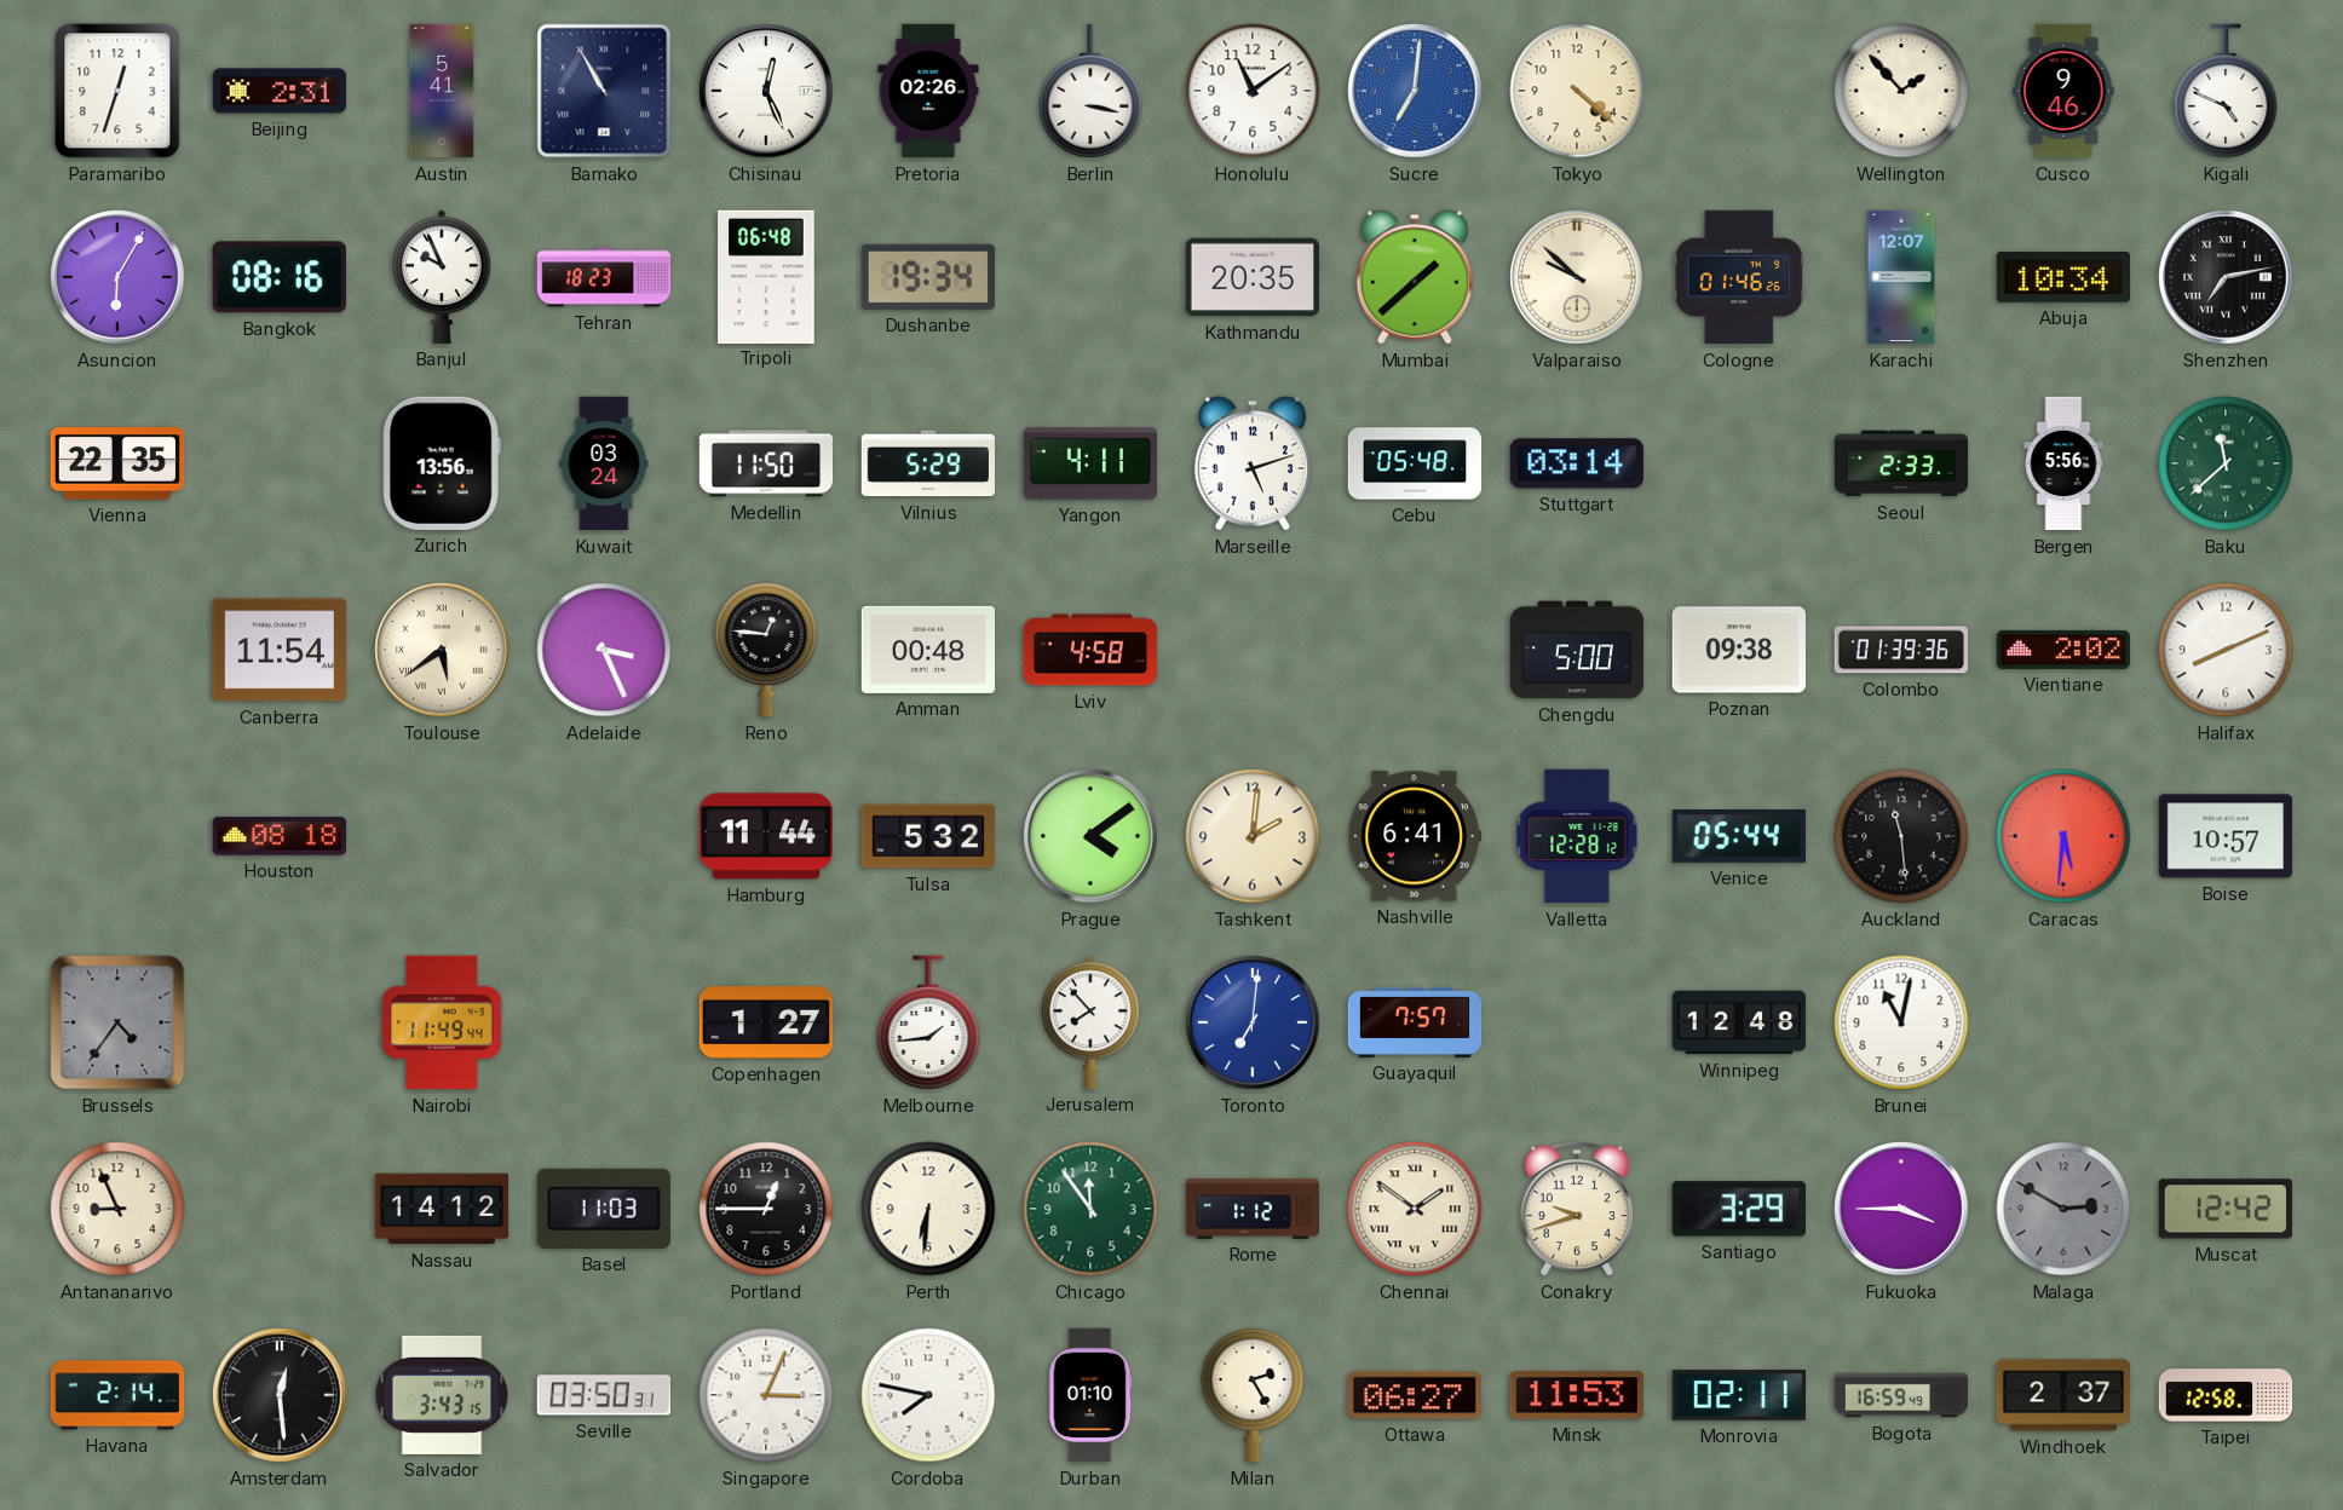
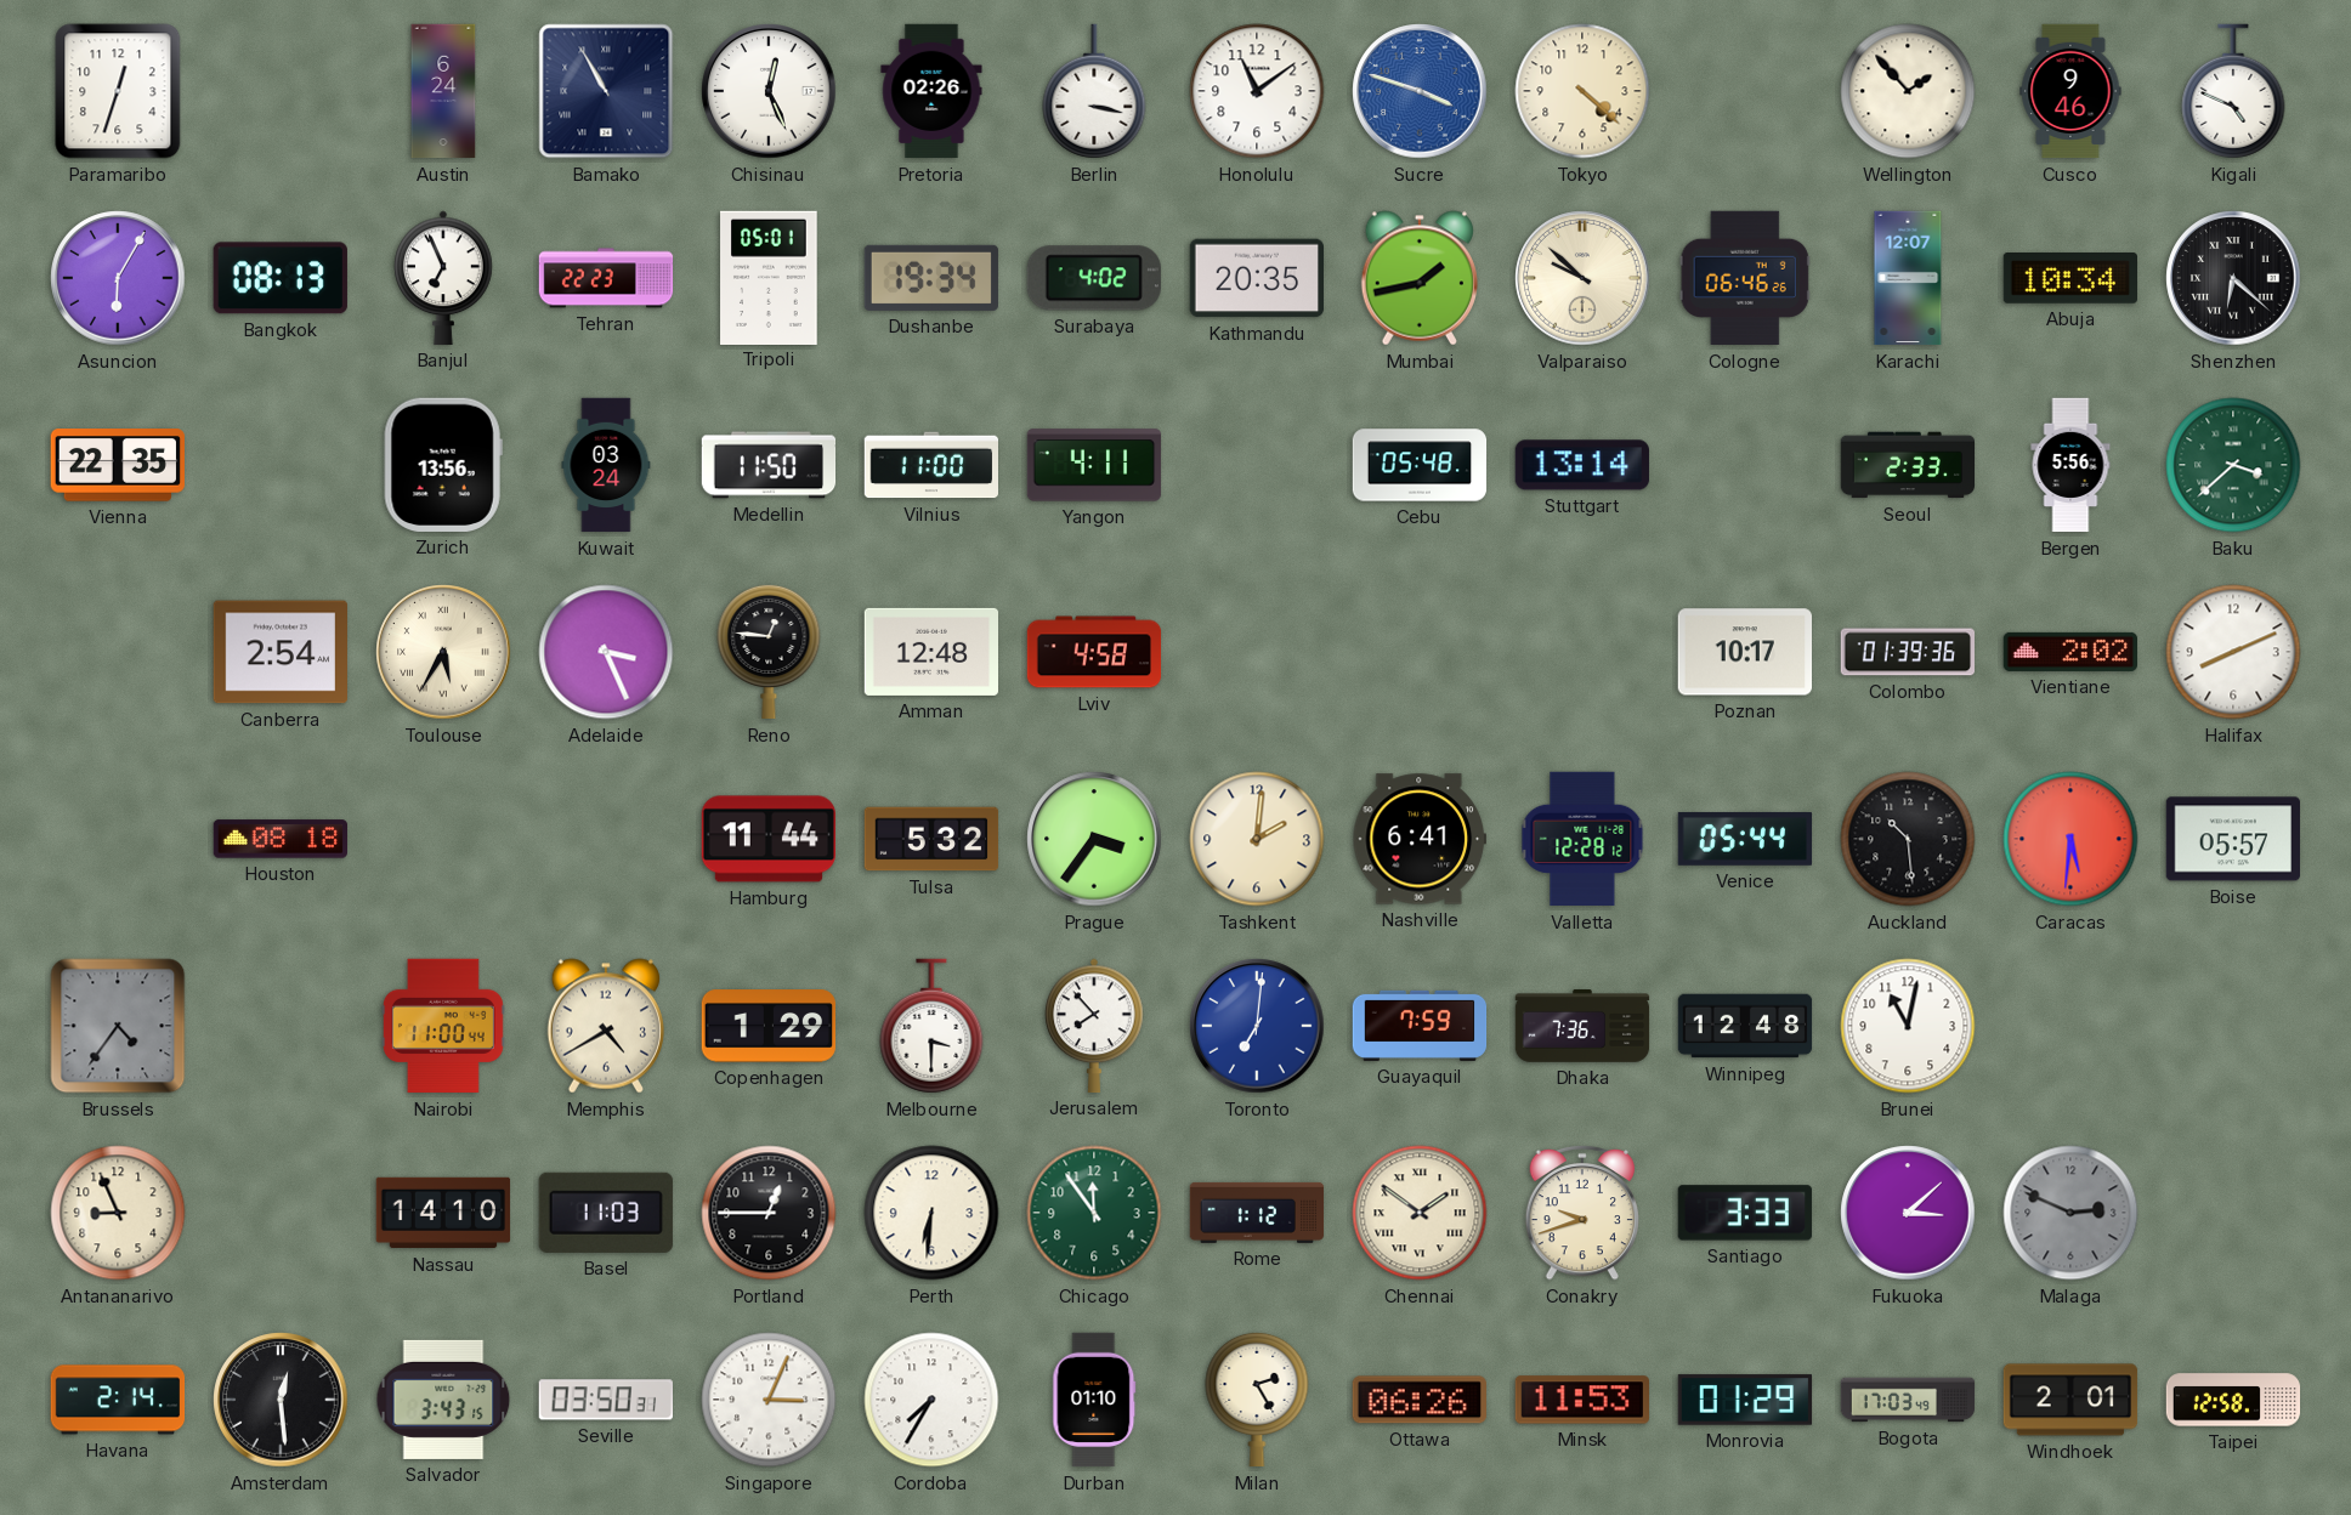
Beijing: 2:31 -> none (280, 91)
Austin: 5:41 -> 6:24 (443, 91)
Sucre: 7:01 -> 3:48 (1420, 91)
Bangkok: 08:16 -> 08:13 (281, 278)
Banjul: 9:56 -> 6:56 (443, 278)
Tehran: 18:23 -> 22:23 (606, 278)
Tripoli: 06:48 -> 05:01 (769, 277)
Surabaya: none -> 4:02 (1094, 278)
Mumbai: 1:38 -> 1:43 (1418, 278)
Cologne: 01:46 -> 06:46 (1745, 278)
Shenzhen: 7:13 -> 6:22 (2233, 278)
Vilnius: 5:29 -> 11:00 (930, 465)
Marseille: 5:12 -> none (1251, 463)
Stuttgart: 03:14 -> 13:14 (1582, 465)
Baku: 11:38 -> 3:38 (2233, 465)
Canberra: 11:54 -> 2:54 (279, 652)
Toulouse: 5:39 -> 5:35 (443, 652)
Amman: 00:48 -> 12:48 (931, 652)
Chengdu: 5:00 -> none (1577, 650)
Poznan: 09:38 -> 10:17 (1744, 652)
Prague: 4:09 -> 3:36 (1094, 839)
Auckland: 11:29 -> 10:29 (1908, 839)
Boise: 10:57 -> 05:57 (2232, 839)
Nairobi: 11:49 -> 11:00 (443, 1026)
Memphis: none -> 4:40 (605, 1026)
Copenhagen: 1:27 -> 1:29 (769, 1026)
Melbourne: 1:44 -> 3:30 (931, 1026)
Guayaquil: 7:57 -> 7:59 (1420, 1026)
Dhaka: none -> 7:36 (1582, 1026)
Nassau: 14:12 -> 14:10 (443, 1213)
Santiago: 3:29 -> 3:33 (1745, 1213)
Fukuoka: 3:45 -> 3:08 (1908, 1213)
Malaga: 2:50 -> 2:49 (2070, 1213)
Muscat: 12:42 -> none (2224, 1209)
Cordoba: 7:47 -> 7:35 (931, 1400)
Ottawa: 06:27 -> 06:26 (1420, 1400)
Monrovia: 02:11 -> 01:29 (1745, 1400)
Bogota: 16:59 -> 17:03 (1908, 1400)
Windhoek: 2:37 -> 2:01 (2070, 1400)
